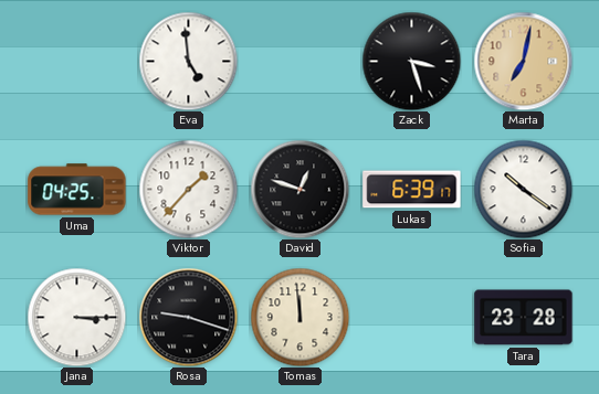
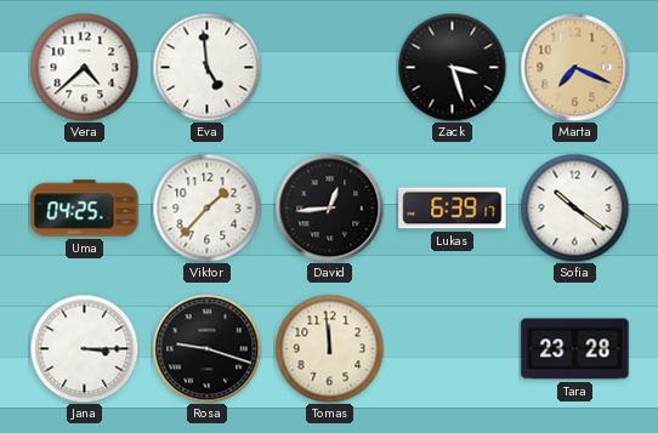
Vera: none -> 4:38 (84, 67)
Marta: 7:02 -> 7:19 (574, 67)
David: 12:48 -> 12:44 (329, 207)
